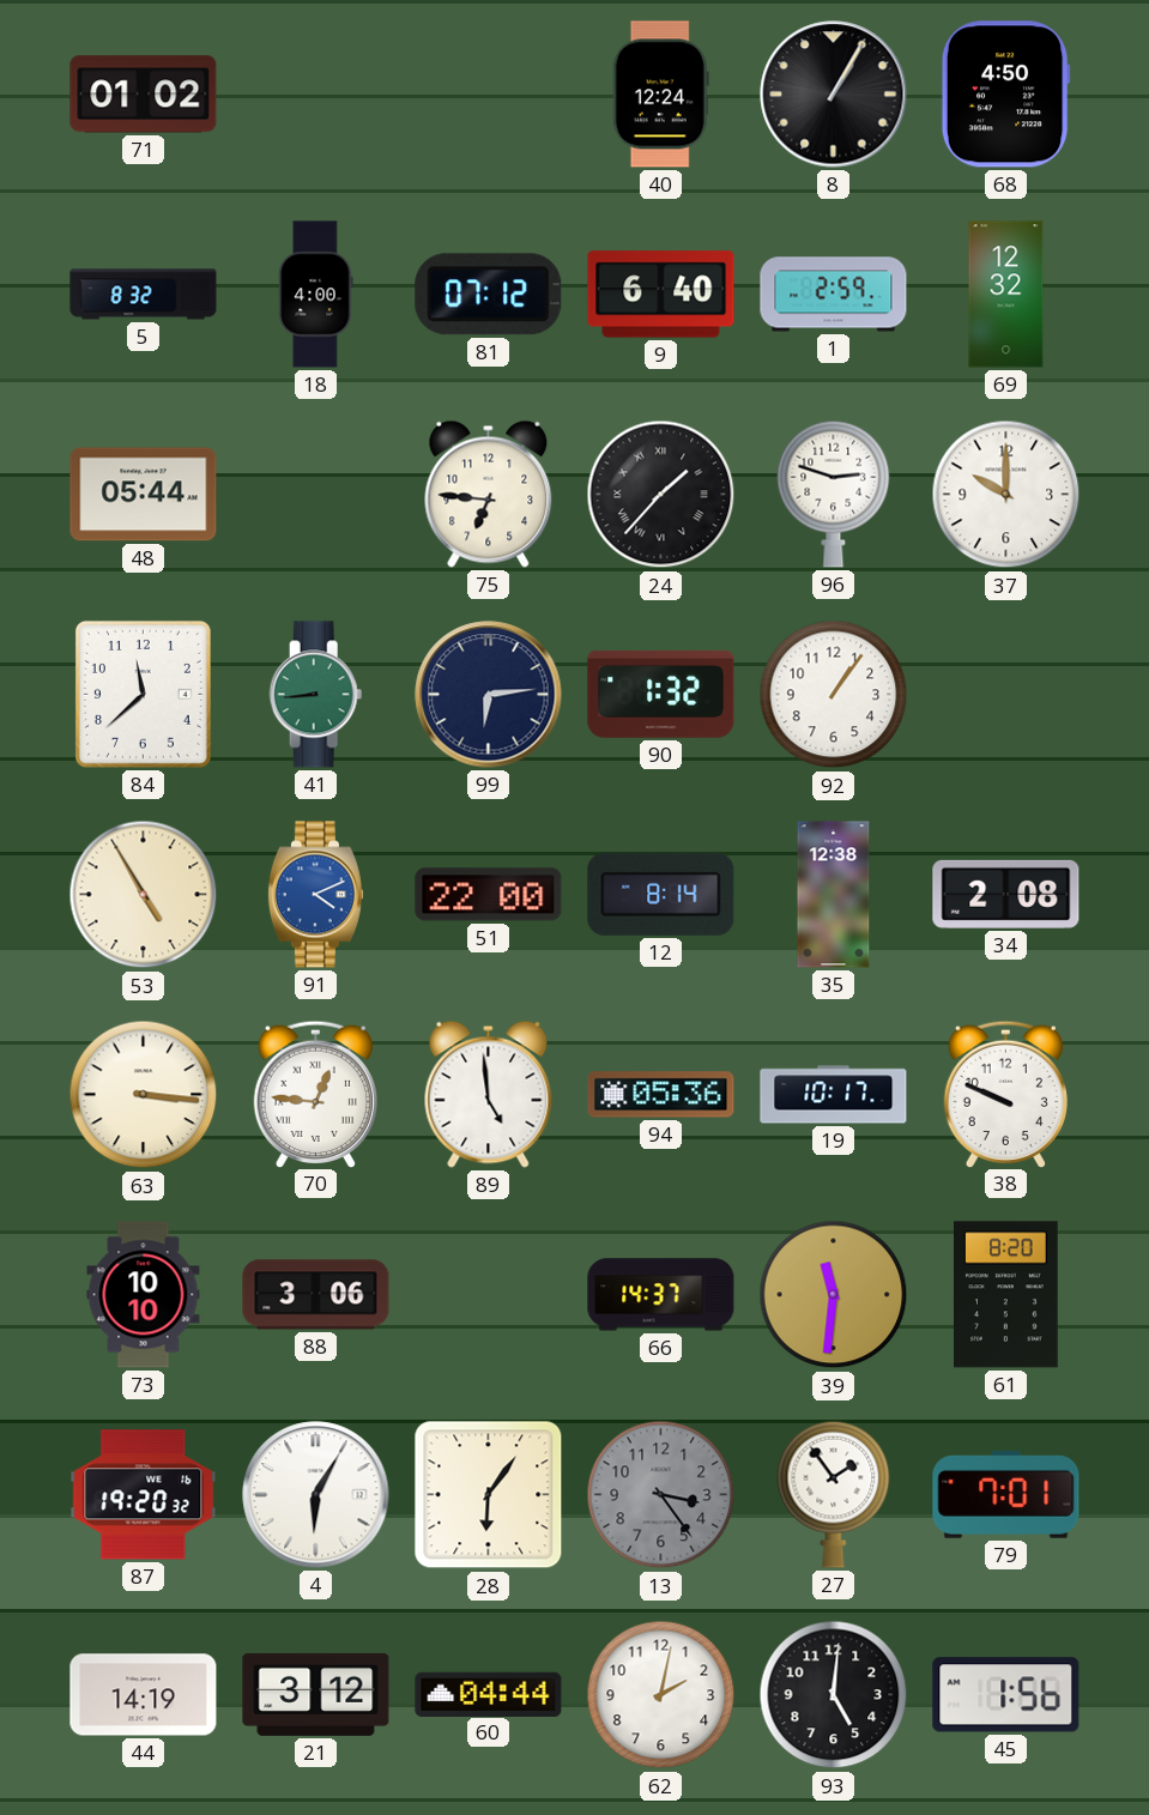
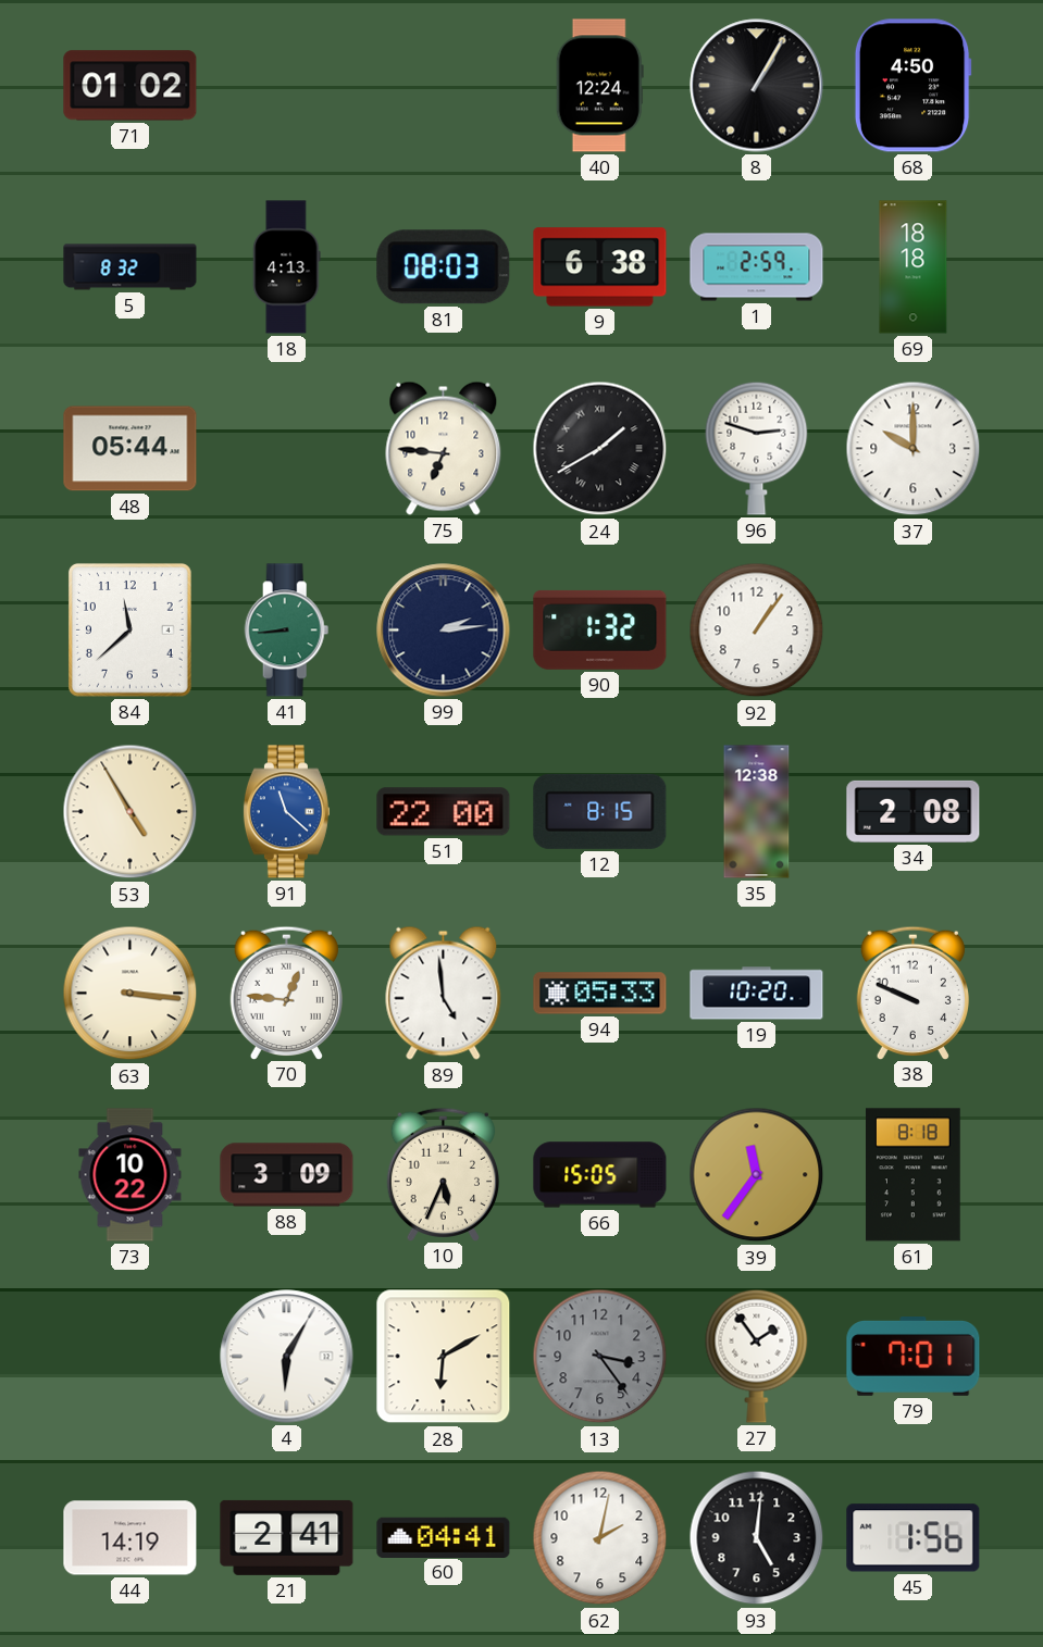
18: 4:00 -> 4:13 (287, 267)
81: 07:12 -> 08:03 (444, 267)
9: 6:40 -> 6:38 (600, 267)
69: 12:32 -> 18:18 (914, 267)
24: 1:37 -> 1:40 (600, 449)
99: 6:14 -> 2:14 (444, 631)
91: 4:11 -> 11:22 (286, 812)
12: 8:14 -> 8:15 (600, 811)
94: 05:36 -> 05:33 (600, 994)
19: 10:17 -> 10:20 (757, 994)
73: 10:10 -> 10:22 (131, 1175)
88: 3:06 -> 3:09 (287, 1175)
10: none -> 5:34 (443, 1174)
66: 14:37 -> 15:05 (600, 1175)
39: 11:31 -> 11:36 (757, 1175)
61: 8:20 -> 8:18 (914, 1175)
87: 19:20 -> none (144, 1495)
28: 6:06 -> 6:10 (444, 1357)
21: 3:12 -> 2:41 (287, 1537)
60: 04:44 -> 04:41 (444, 1537)
